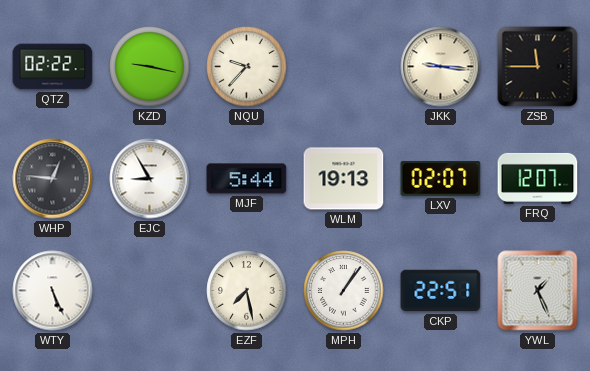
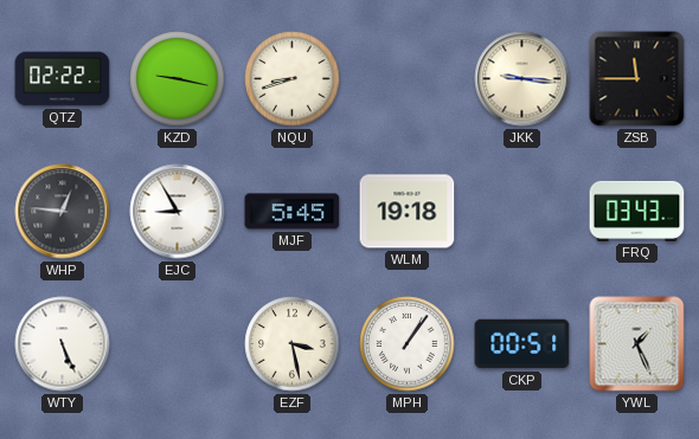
NQU: 9:37 -> 8:42 (293, 79)
MJF: 5:44 -> 5:45 (293, 212)
WLM: 19:13 -> 19:18 (408, 212)
LXV: 02:07 -> none (441, 179)
FRQ: 12:07 -> 03:43 (637, 211)
EZF: 7:28 -> 3:28 (293, 344)
CKP: 22:51 -> 00:51 (522, 344)
